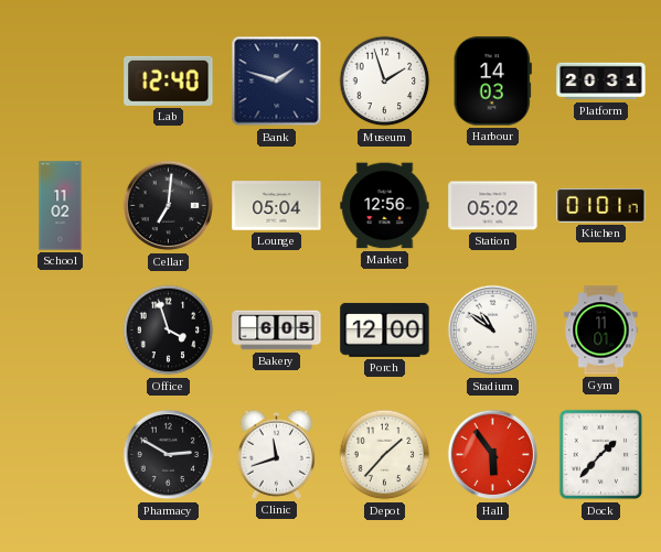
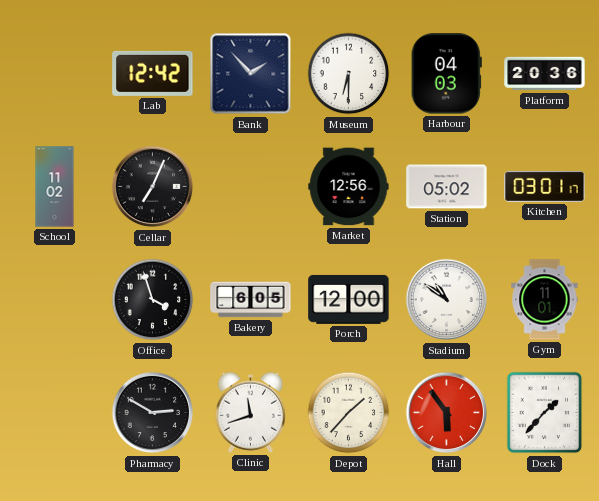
Lab: 12:40 -> 12:42 (153, 73)
Bank: 1:48 -> 1:53 (251, 74)
Museum: 1:57 -> 6:30 (349, 74)
Harbour: 14:03 -> 04:03 (446, 74)
Platform: 20:31 -> 20:36 (545, 74)
Cellar: 7:01 -> 7:04 (153, 187)
Lounge: 05:04 -> none (277, 206)
Kitchen: 01:01 -> 03:01 (545, 186)
